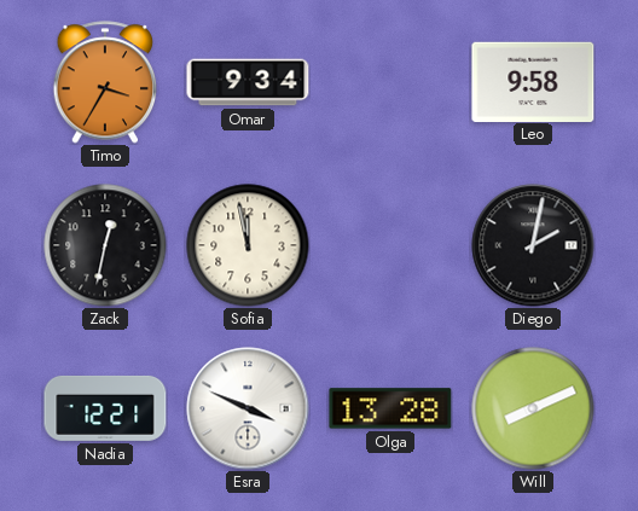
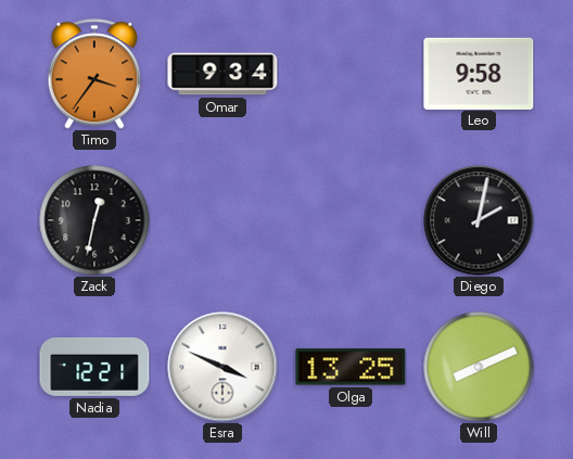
Timo: 3:35 -> 3:36 (94, 74)
Sofia: 11:58 -> none (248, 245)
Olga: 13:28 -> 13:25 (351, 367)
